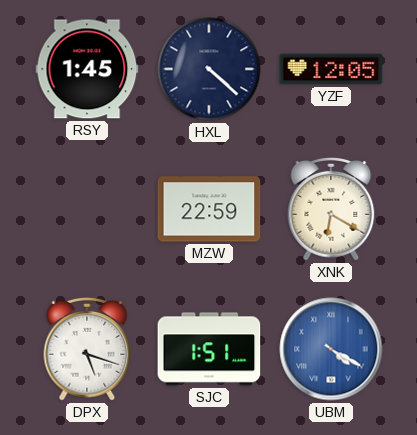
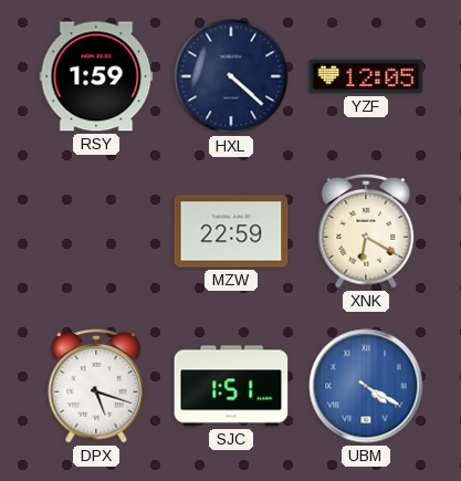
RSY: 1:45 -> 1:59 (96, 76)
